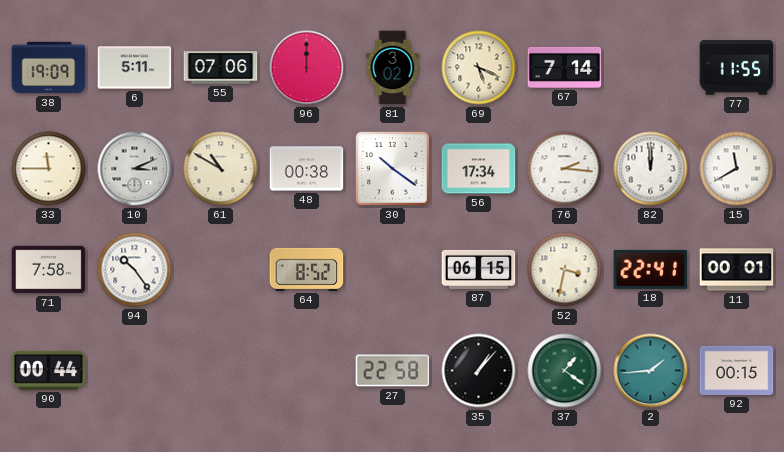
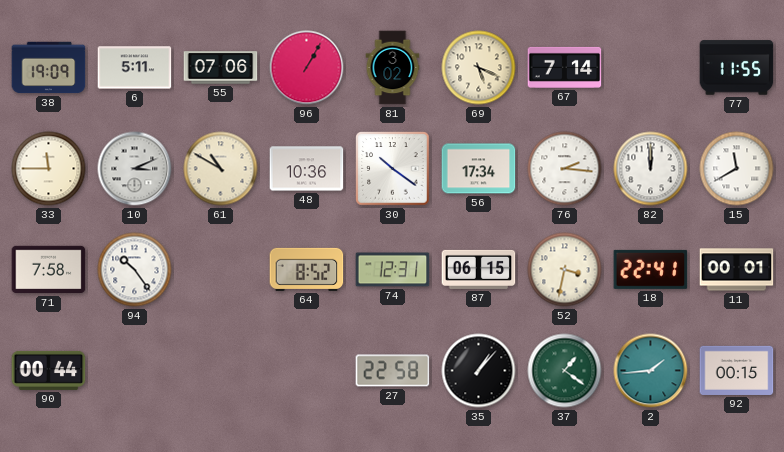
96: 12:00 -> 1:05 (307, 68)
48: 00:38 -> 10:36 (307, 169)
74: none -> 12:31 (393, 270)
